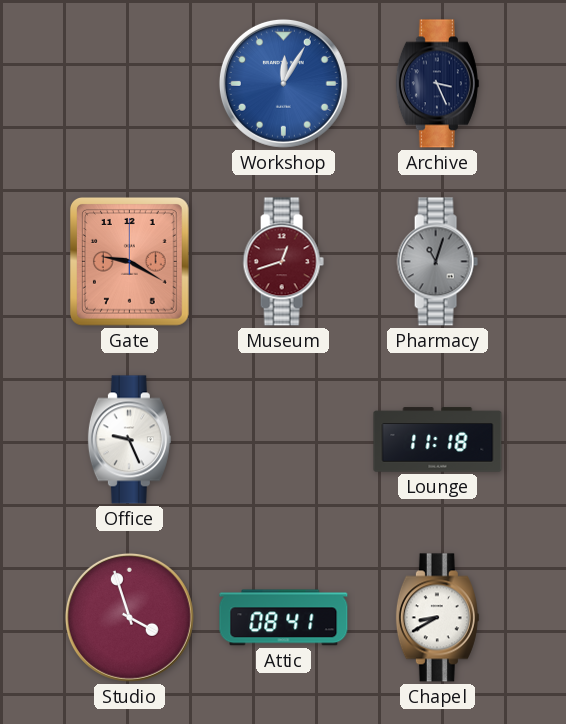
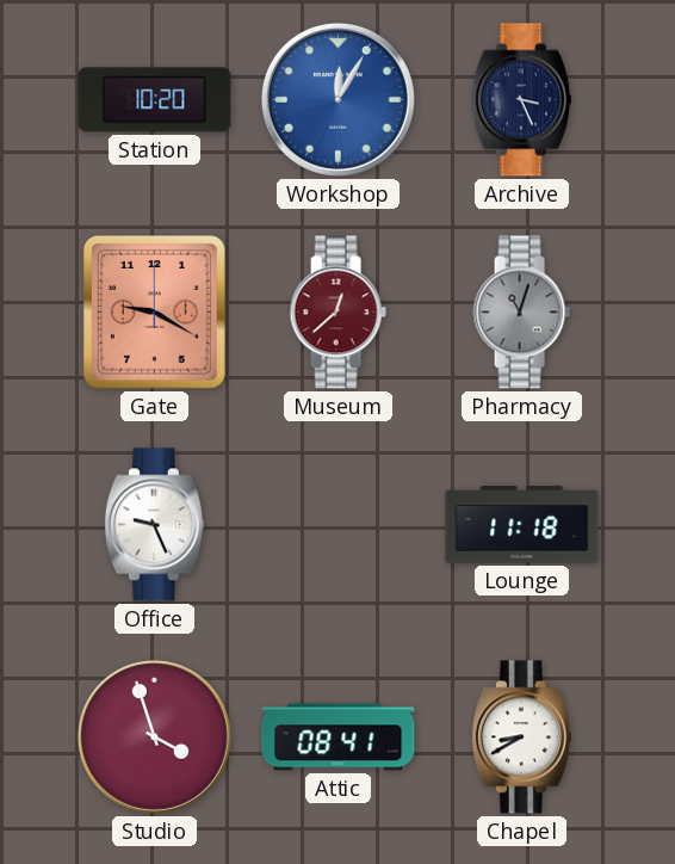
Station: none -> 10:20 (155, 100)
Museum: 12:42 -> 12:38 (337, 313)
